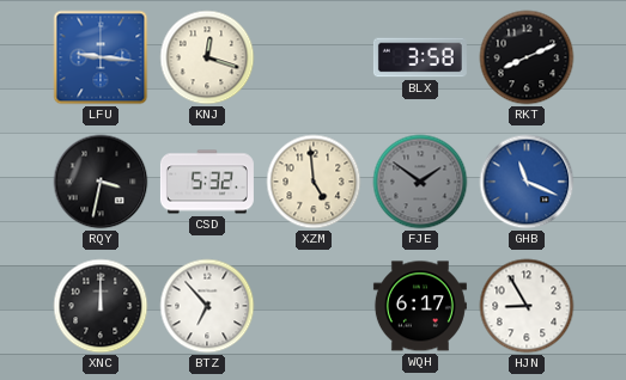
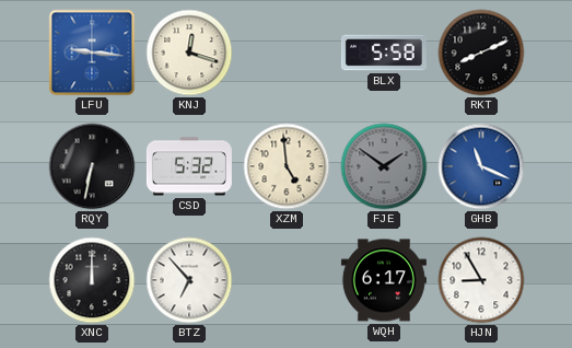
BLX: 3:58 -> 5:58 (384, 53)
RQY: 3:32 -> 6:32 (92, 166)
